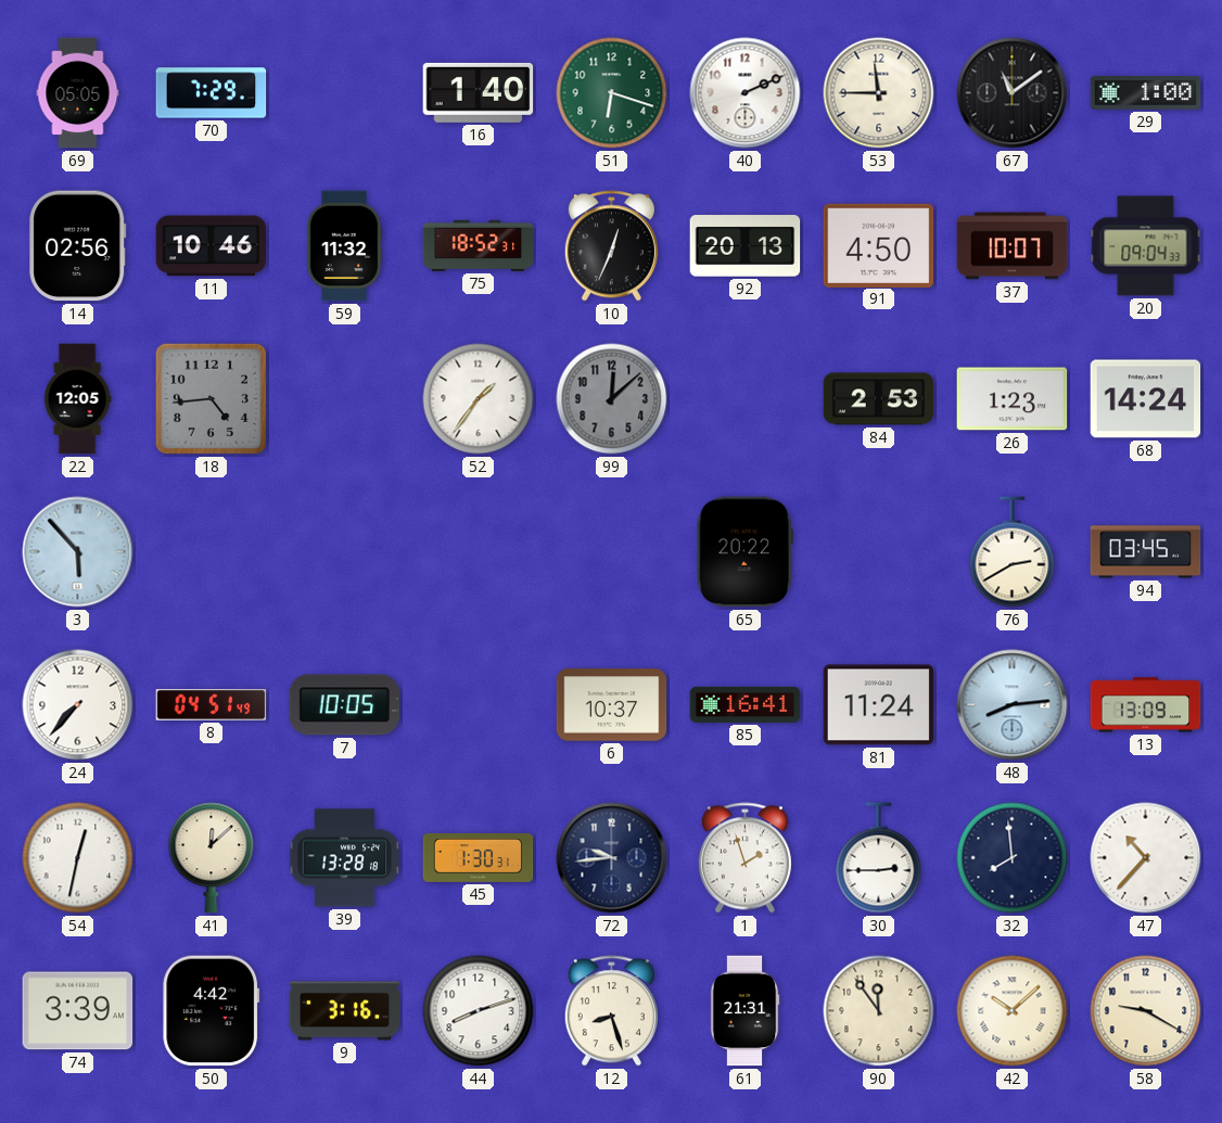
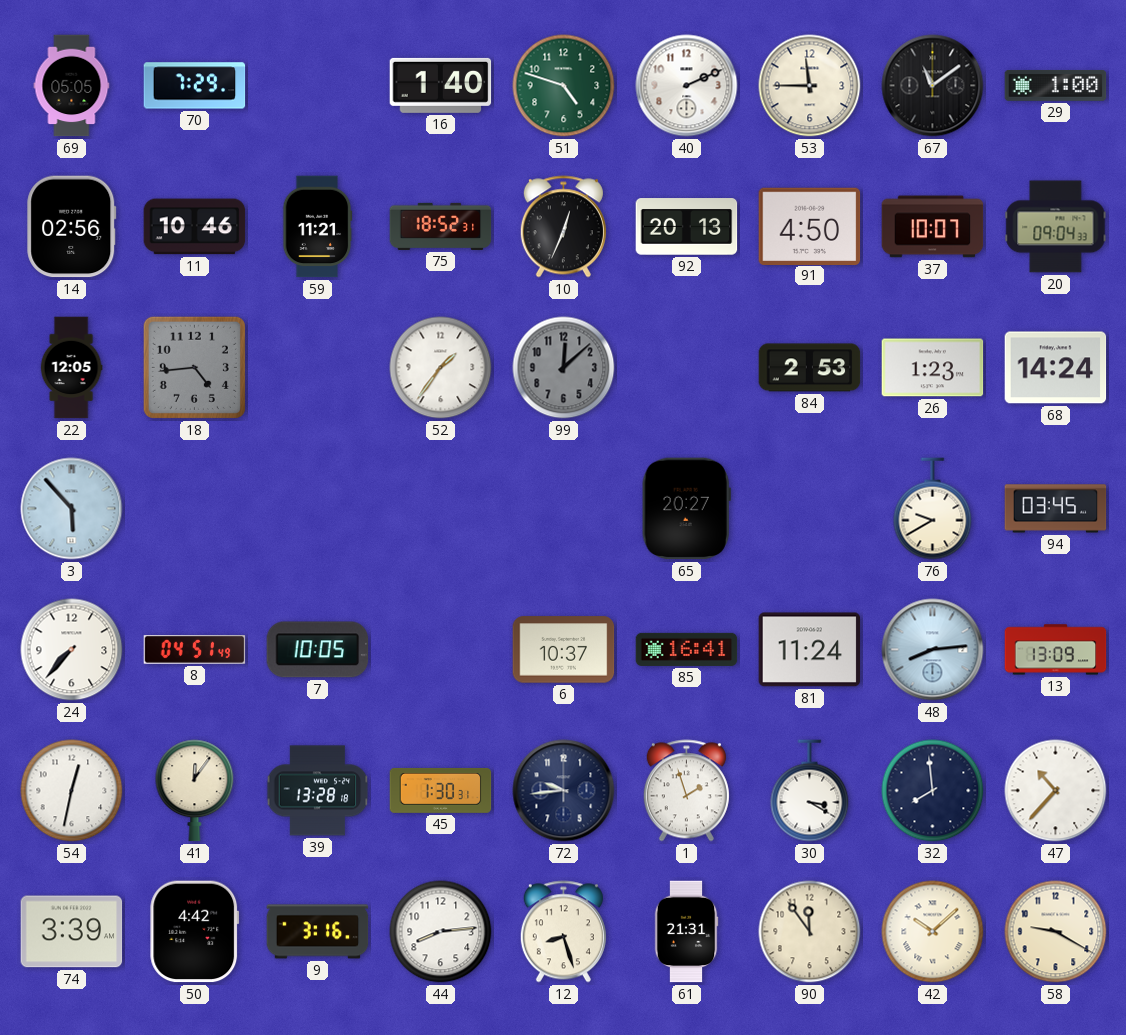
51: 6:18 -> 4:48 (564, 86)
59: 11:32 -> 11:21 (317, 227)
65: 20:22 -> 20:27 (686, 509)
76: 2:40 -> 9:40 (933, 509)
41: 12:08 -> 12:06 (195, 791)
30: 2:45 -> 3:20 (810, 791)
44: 8:12 -> 8:14 (441, 932)
